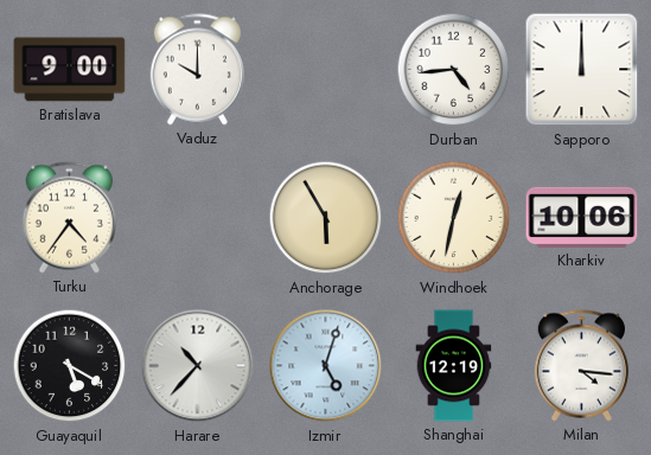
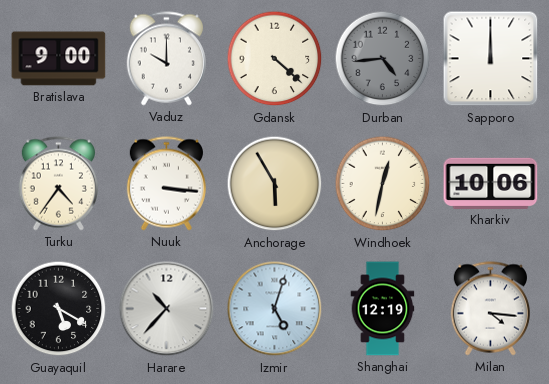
Gdansk: none -> 4:22 (275, 59)
Durban dial: white -> grey (383, 59)
Nuuk: none -> 3:16 (166, 184)
